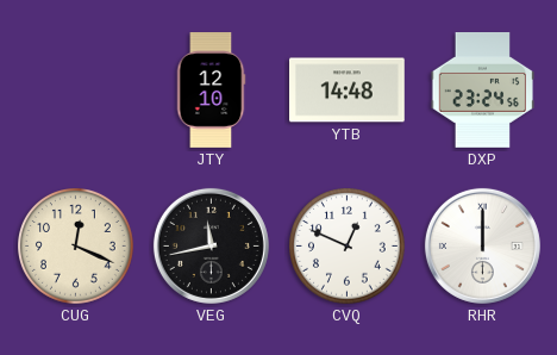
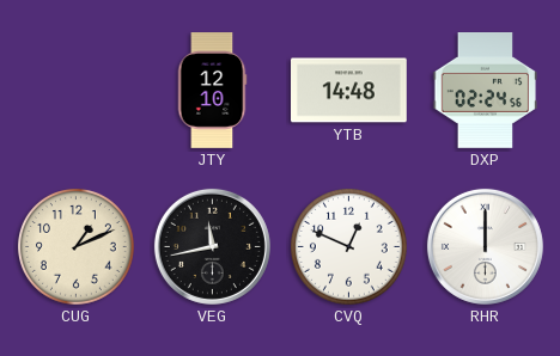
DXP: 23:24 -> 02:24 (486, 91)
CUG: 12:19 -> 1:11 (77, 247)
